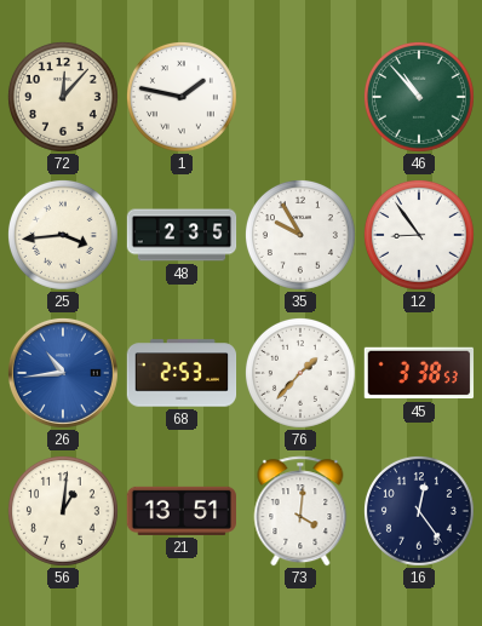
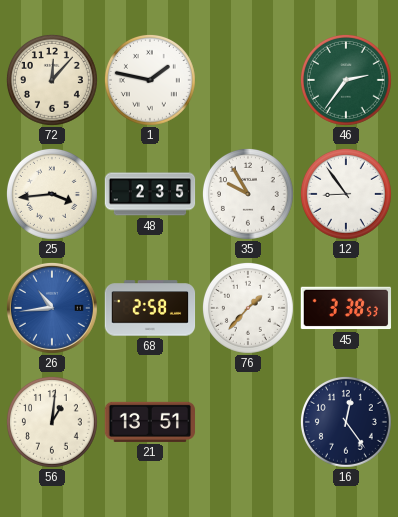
46: 10:53 -> 2:36 (346, 80)
68: 2:53 -> 2:58 (150, 308)
73: 4:01 -> none (300, 511)
